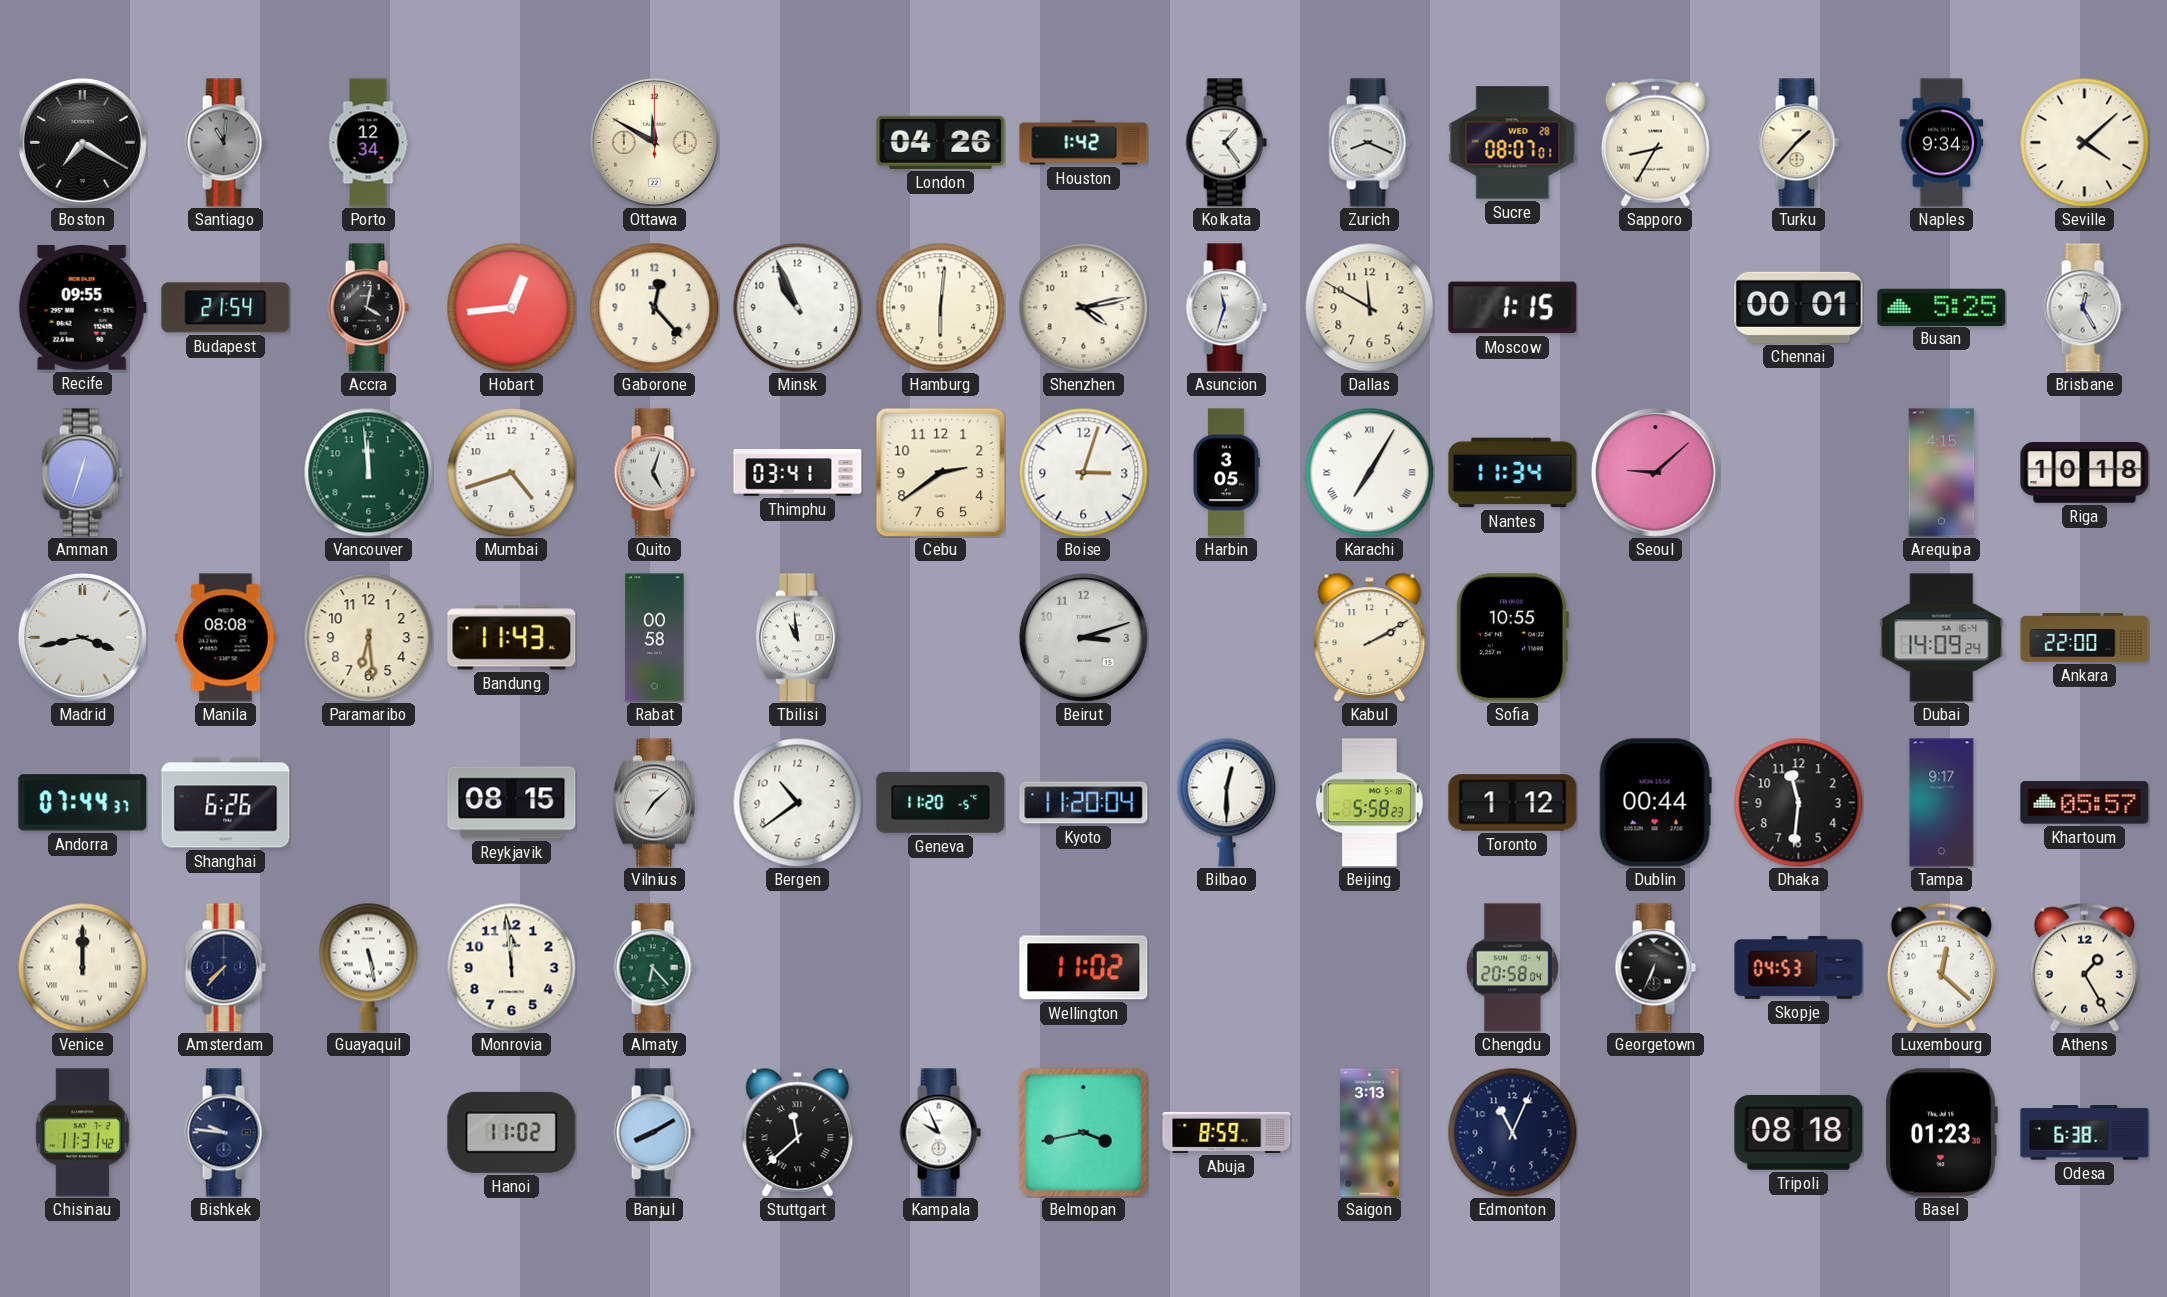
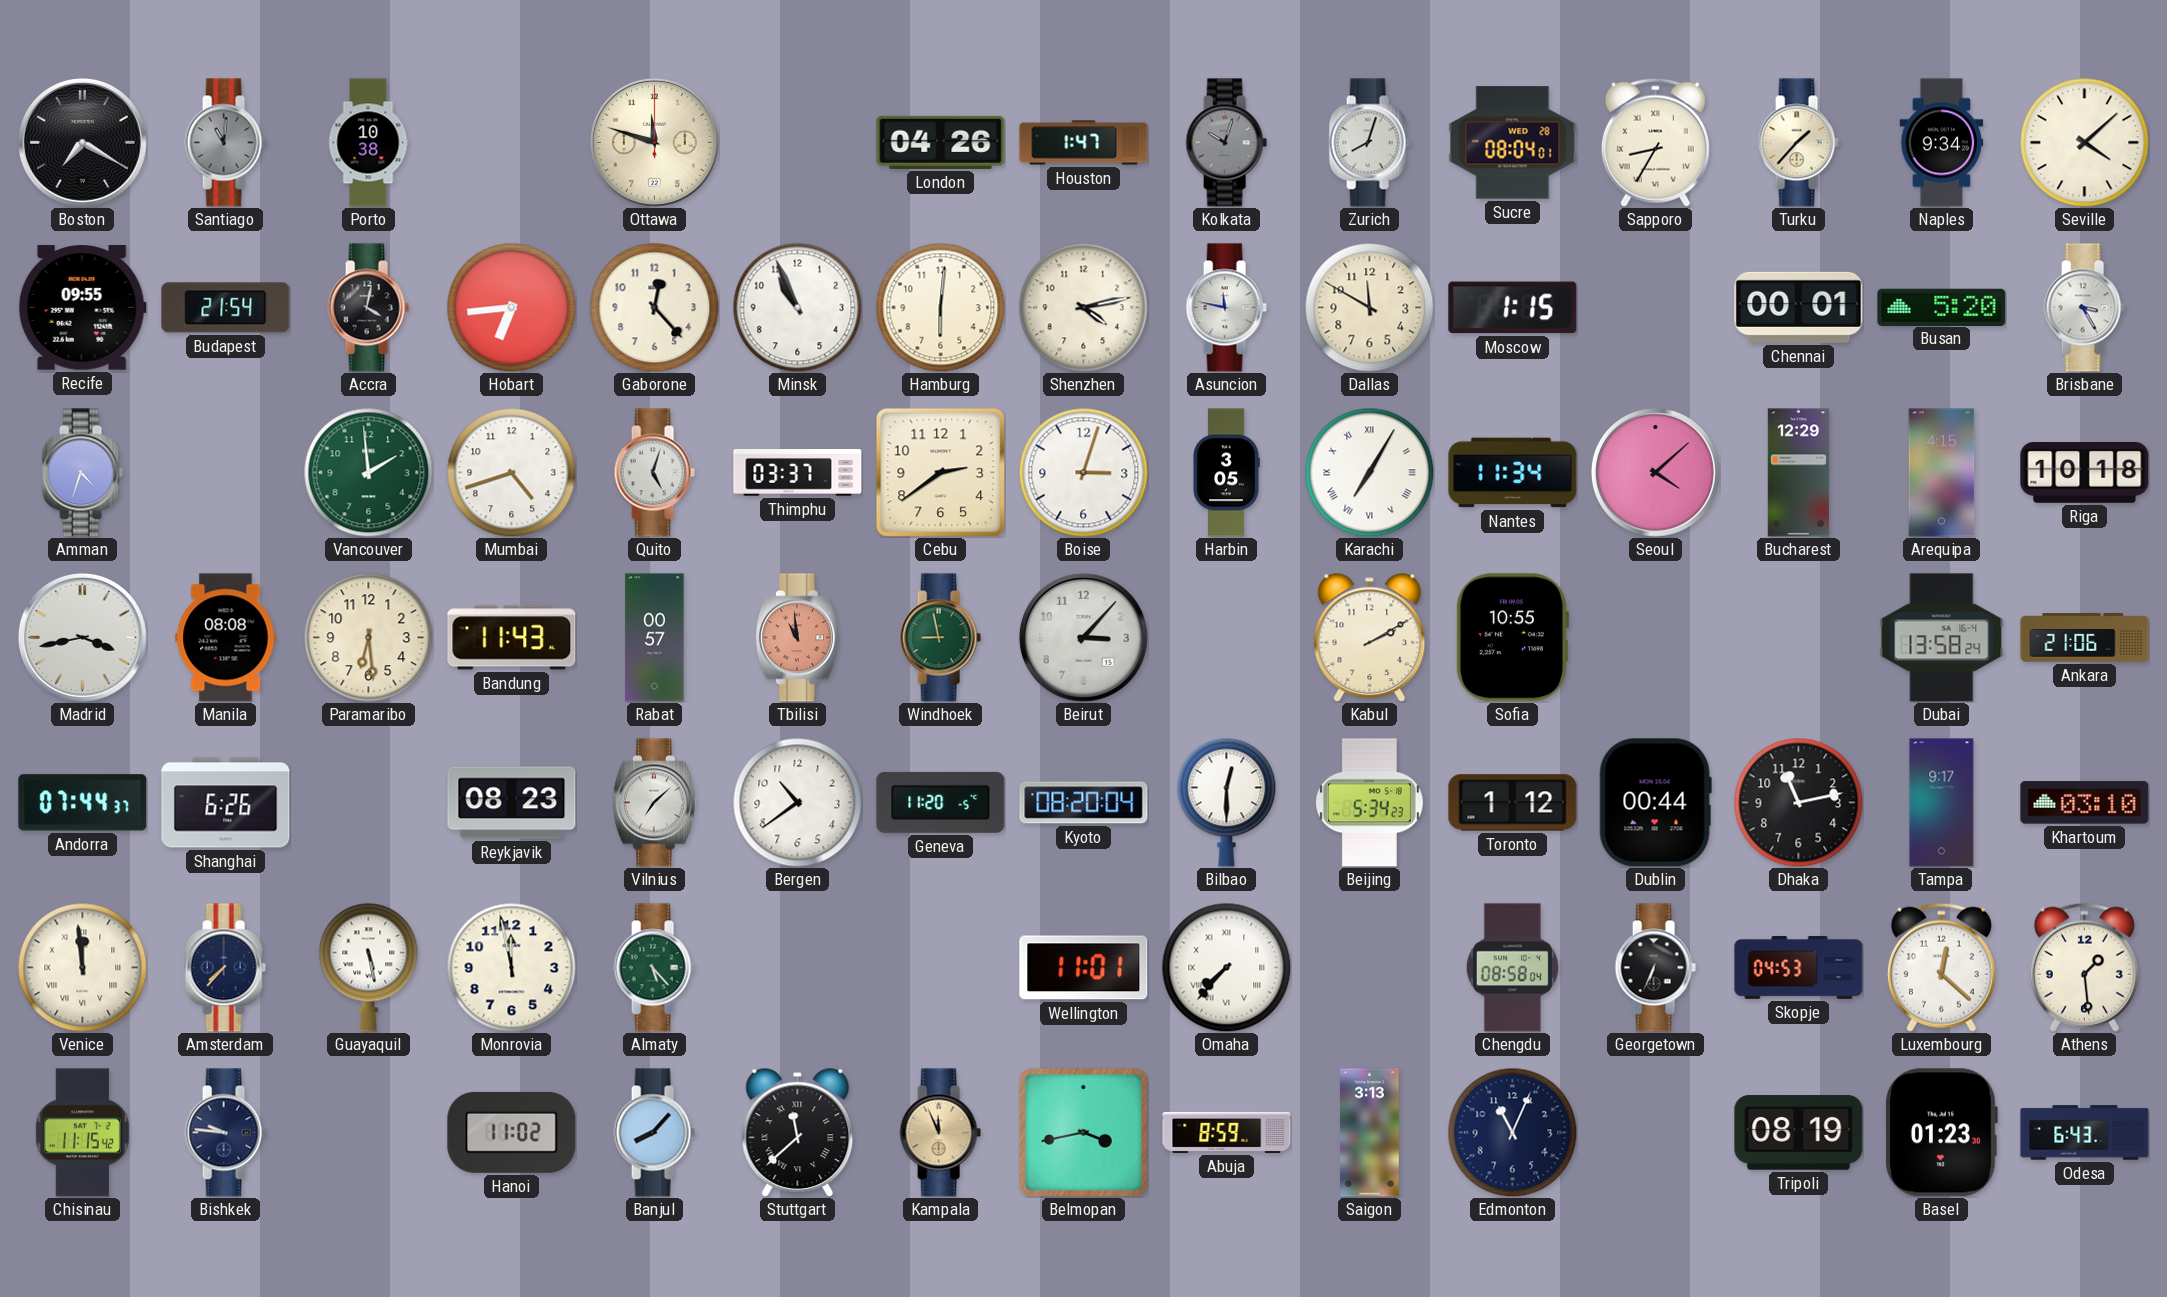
Porto: 12:34 -> 10:38 (368, 143)
Ottawa: 11:50 -> 11:48 (654, 142)
Houston: 1:42 -> 1:47 (1084, 143)
Kolkata: 1:24 -> 10:03 (1226, 143)
Kolkata dial: white -> grey (1226, 143)
Zurich: 8:19 -> 8:03 (1369, 143)
Sucre: 08:07 -> 08:04 (1513, 143)
Hobart: 12:44 -> 6:44 (511, 307)
Asuncion: 11:33 -> 11:47 (1226, 308)
Busan: 5:25 -> 5:20 (1942, 307)
Brisbane: 12:25 -> 3:25 (2084, 308)
Amman: 12:33 -> 4:33 (82, 473)
Vancouver: 11:59 -> 1:59 (368, 472)
Thimphu: 03:41 -> 03:37 (798, 473)
Seoul: 9:08 -> 4:08 (1655, 472)
Bucharest: none -> 12:29 (1799, 473)
Rabat: 00:58 -> 00:57 (655, 638)
Tbilisi dial: white -> salmon (797, 638)
Windhoek: none -> 8:58 (940, 638)
Beirut: 3:12 -> 3:07 (1083, 637)
Dubai: 14:09 -> 13:58 (1942, 638)
Ankara: 22:00 -> 21:06 (2085, 638)
Reykjavik: 08:15 -> 08:23 (512, 803)
Kyoto: 11:20 -> 08:20 (1084, 803)
Beijing: 5:58 -> 5:34 (1369, 803)
Dhaka: 11:31 -> 11:13 (1798, 802)
Khartoum: 05:57 -> 03:10 (2085, 803)
Venice: 12:00 -> 11:59 (82, 967)
Monrovia: 11:59 -> 11:58 (511, 967)
Almaty: 6:23 -> 5:23 (654, 968)
Wellington: 11:02 -> 11:01 (1084, 968)
Omaha: none -> 7:37 (1226, 967)
Chengdu: 20:58 -> 08:58 (1512, 968)
Athens: 1:25 -> 1:29 (2084, 967)
Chisinau: 11:31 -> 11:15 (82, 1133)
Banjul: 8:10 -> 8:07 (654, 1133)
Kampala: 9:56 -> 11:56 (940, 1133)
Kampala dial: white -> champagne (940, 1133)
Tripoli: 08:18 -> 08:19 (1799, 1133)
Odesa: 6:38 -> 6:43 (2085, 1133)
